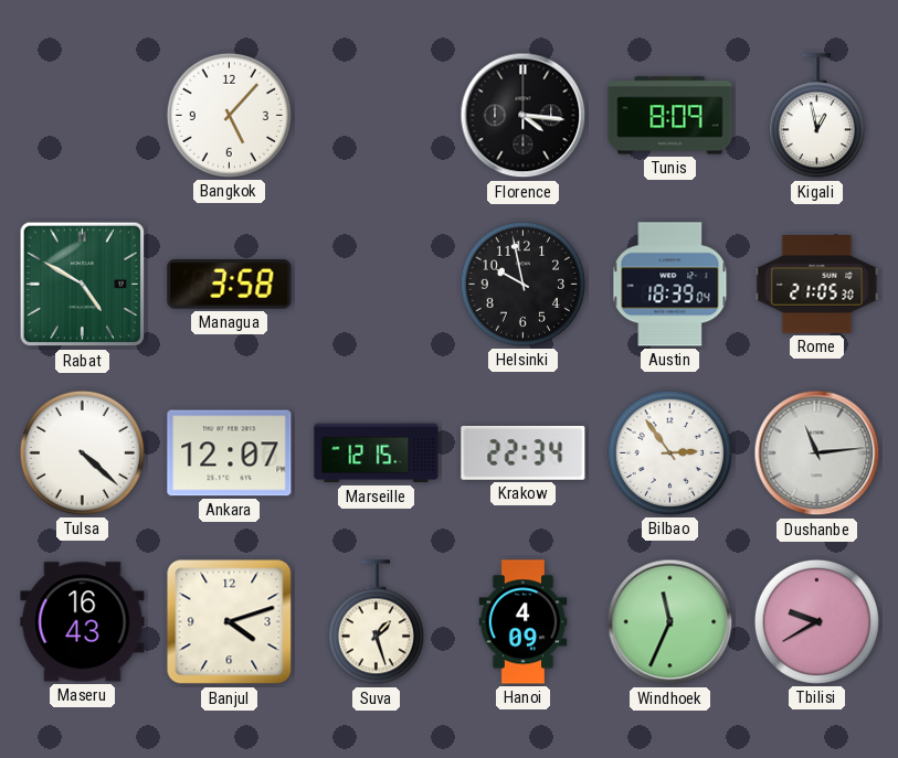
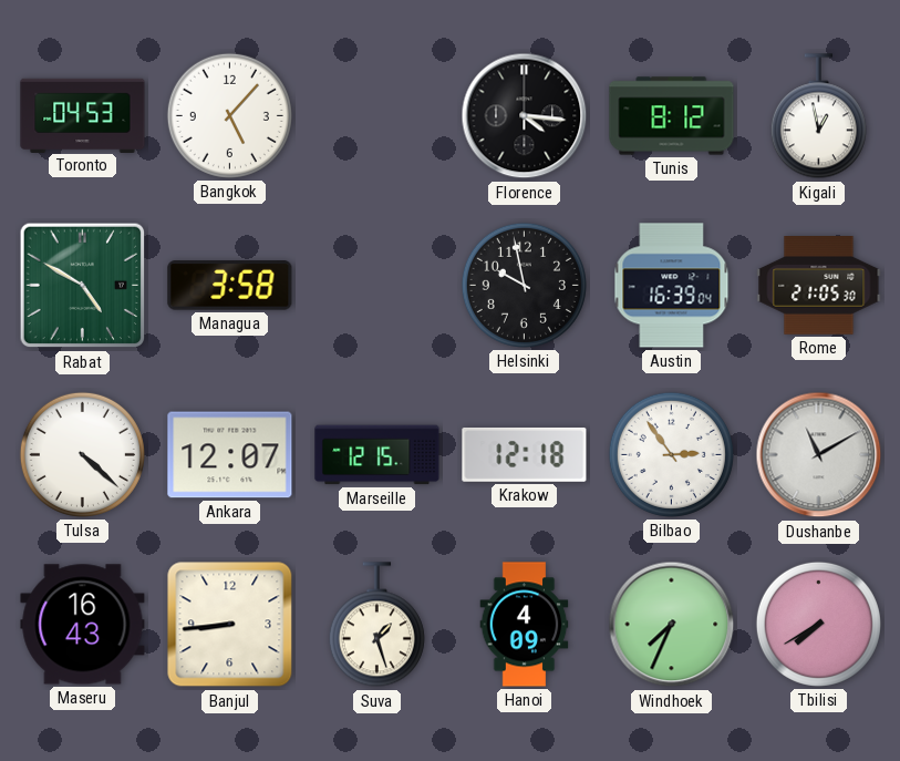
Toronto: none -> 04:53 (83, 115)
Tunis: 8:09 -> 8:12 (672, 116)
Austin: 18:39 -> 16:39 (672, 286)
Krakow: 22:34 -> 12:18 (525, 455)
Dushanbe: 11:14 -> 11:10 (819, 455)
Banjul: 4:12 -> 8:44 (230, 625)
Windhoek: 11:34 -> 7:34 (672, 625)
Tbilisi: 9:40 -> 7:40 (818, 624)
